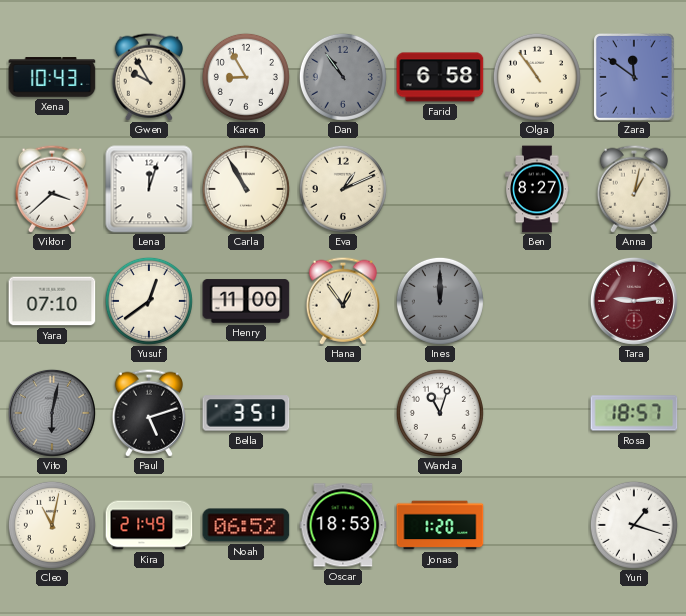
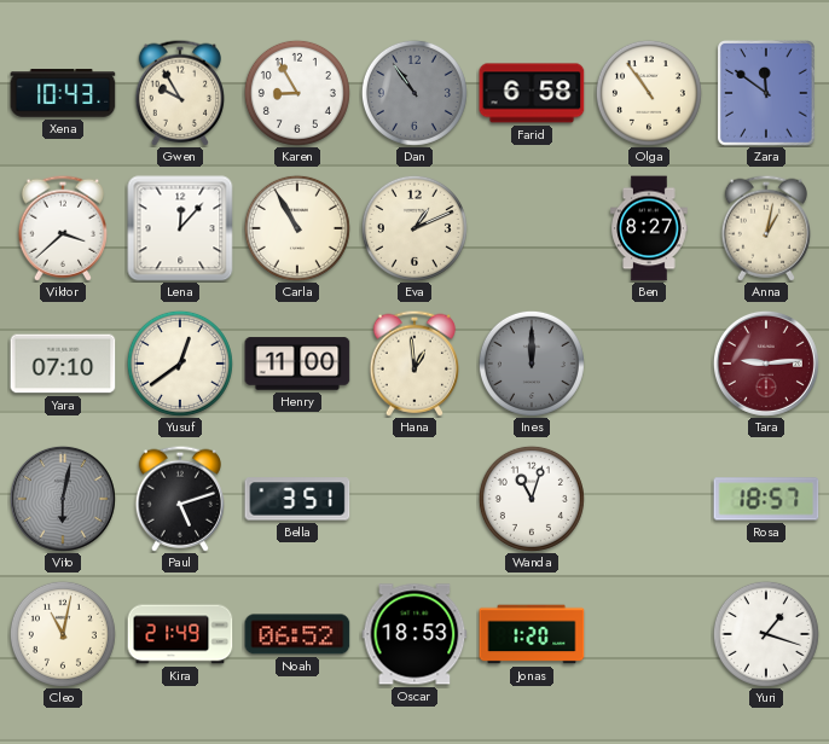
Lena: 12:03 -> 12:07 (180, 228)
Hana: 12:54 -> 12:59 (413, 364)
